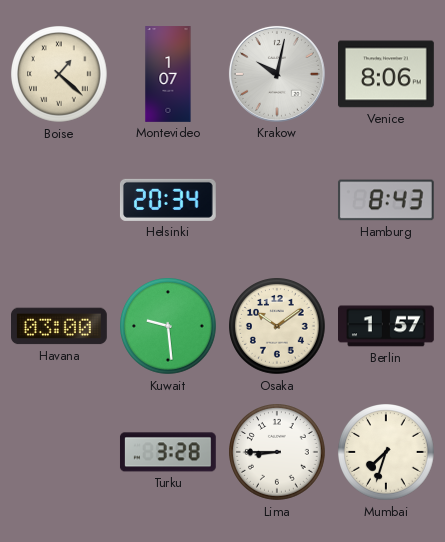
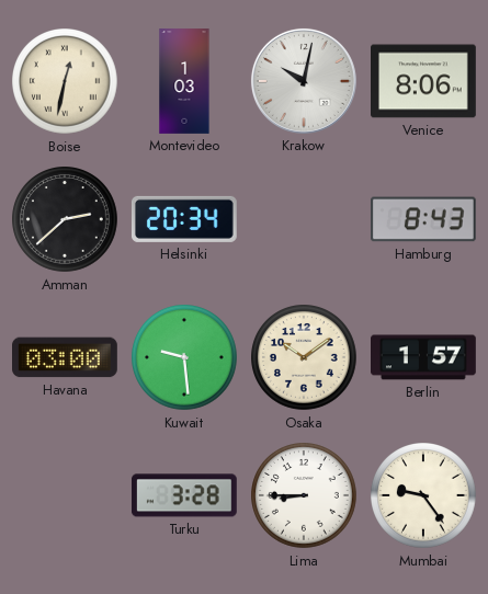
Boise: 1:22 -> 12:32 (66, 82)
Montevideo: 1:07 -> 1:03 (184, 81)
Amman: none -> 2:38 (66, 220)
Mumbai: 7:33 -> 9:24 (424, 496)
